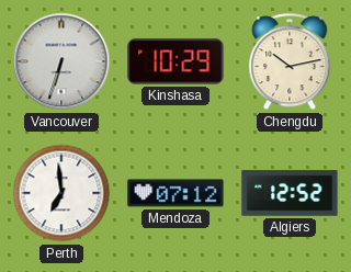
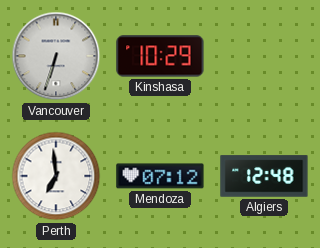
Chengdu: 10:13 -> none (290, 63)
Algiers: 12:52 -> 12:48 (264, 176)
